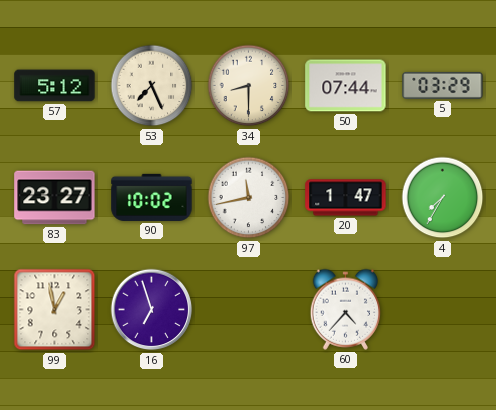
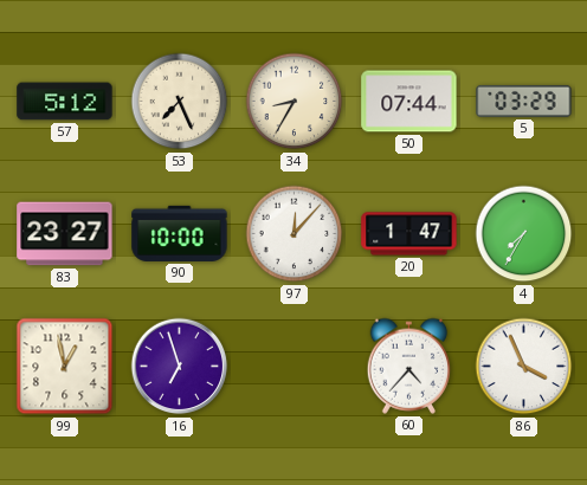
34: 8:30 -> 8:35 (295, 102)
90: 10:02 -> 10:00 (180, 233)
97: 11:43 -> 12:07 (295, 234)
86: none -> 3:56 (524, 367)
